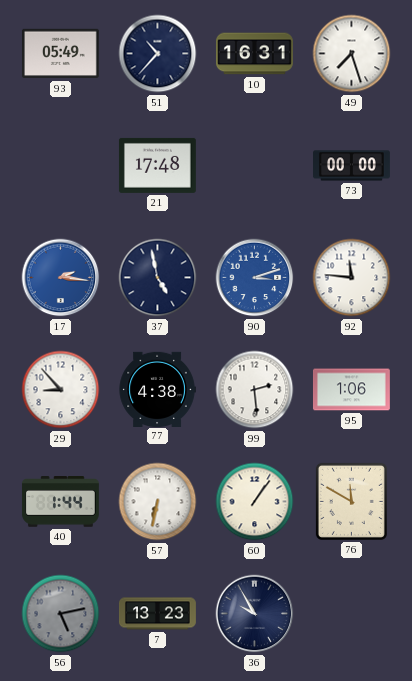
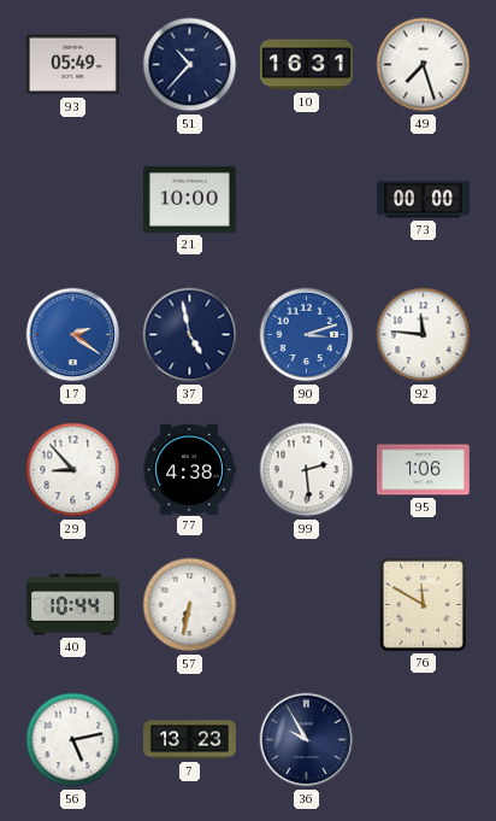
21: 17:48 -> 10:00 (189, 199)
17: 2:16 -> 2:21 (73, 335)
40: 1:44 -> 10:44 (72, 605)
60: 1:06 -> none (255, 502)
56 dial: grey -> white (73, 740)
